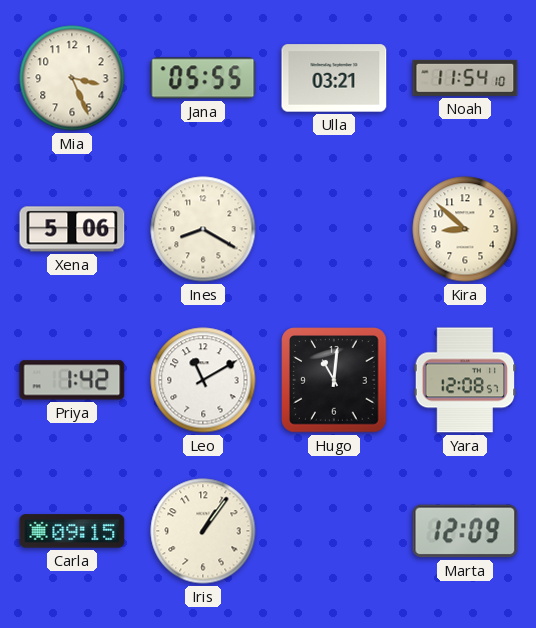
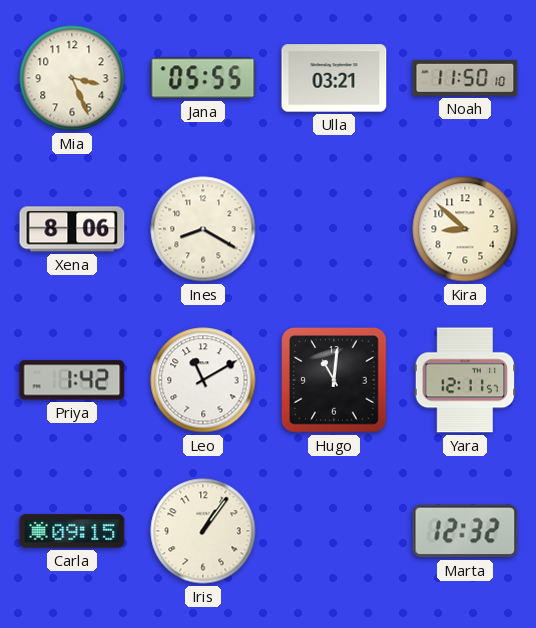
Noah: 11:54 -> 11:50 (465, 78)
Xena: 5:06 -> 8:06 (72, 229)
Yara: 12:08 -> 12:11 (465, 380)
Marta: 12:09 -> 12:32 (465, 531)
